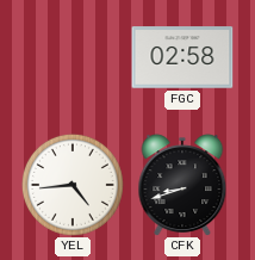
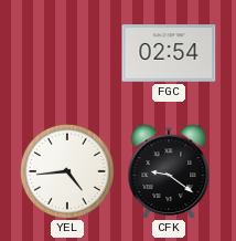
FGC: 02:58 -> 02:54 (169, 53)
CFK: 8:42 -> 9:21 (169, 171)
